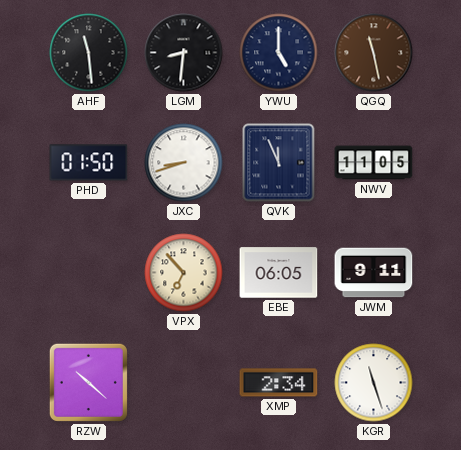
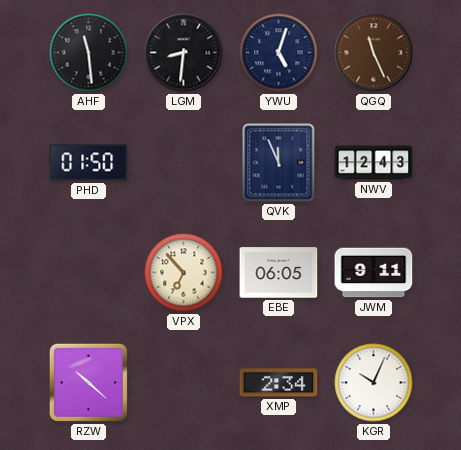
YWU: 5:00 -> 5:03 (279, 53)
QGQ: 11:28 -> 11:26 (374, 53)
JXC: 8:42 -> none (184, 163)
NWV: 11:05 -> 12:43 (374, 163)
KGR: 11:27 -> 10:04 (374, 383)
